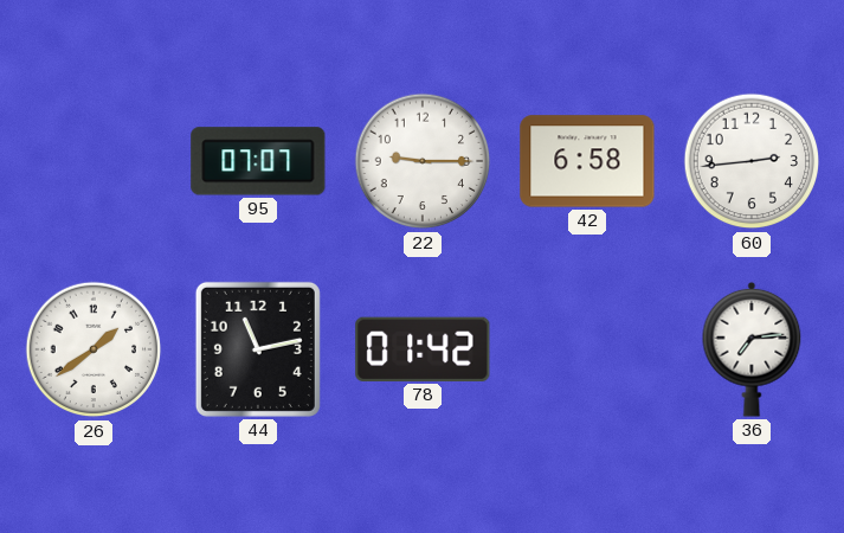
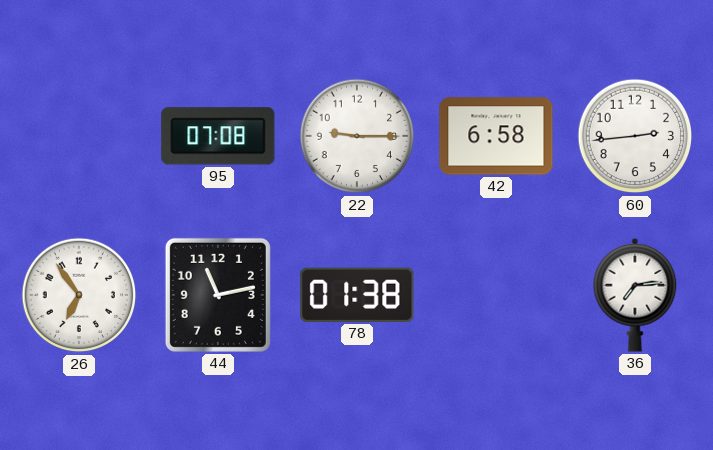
95: 07:07 -> 07:08 (218, 136)
26: 1:39 -> 6:54 (79, 295)
78: 01:42 -> 01:38 (357, 295)
